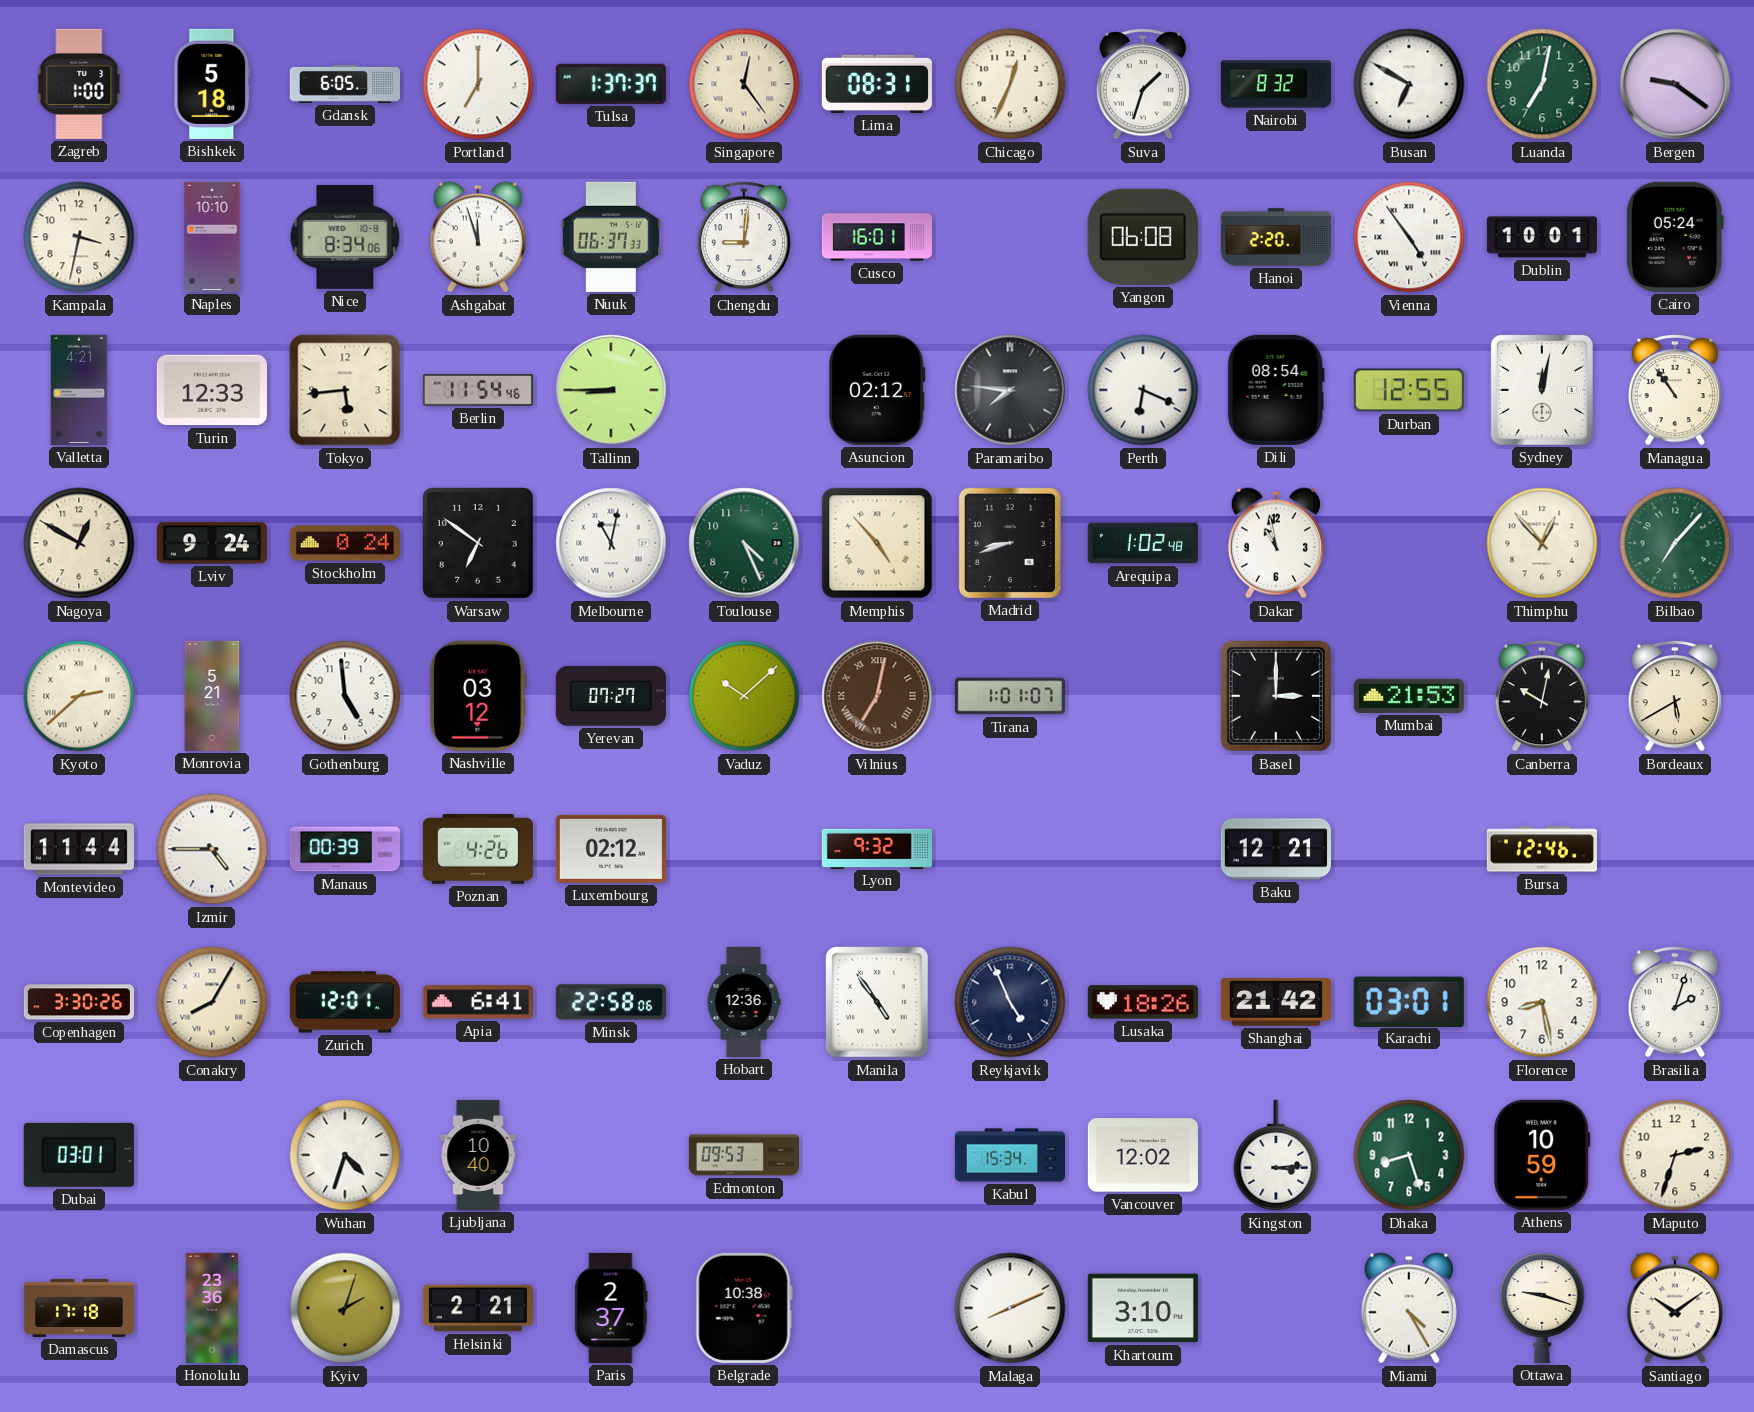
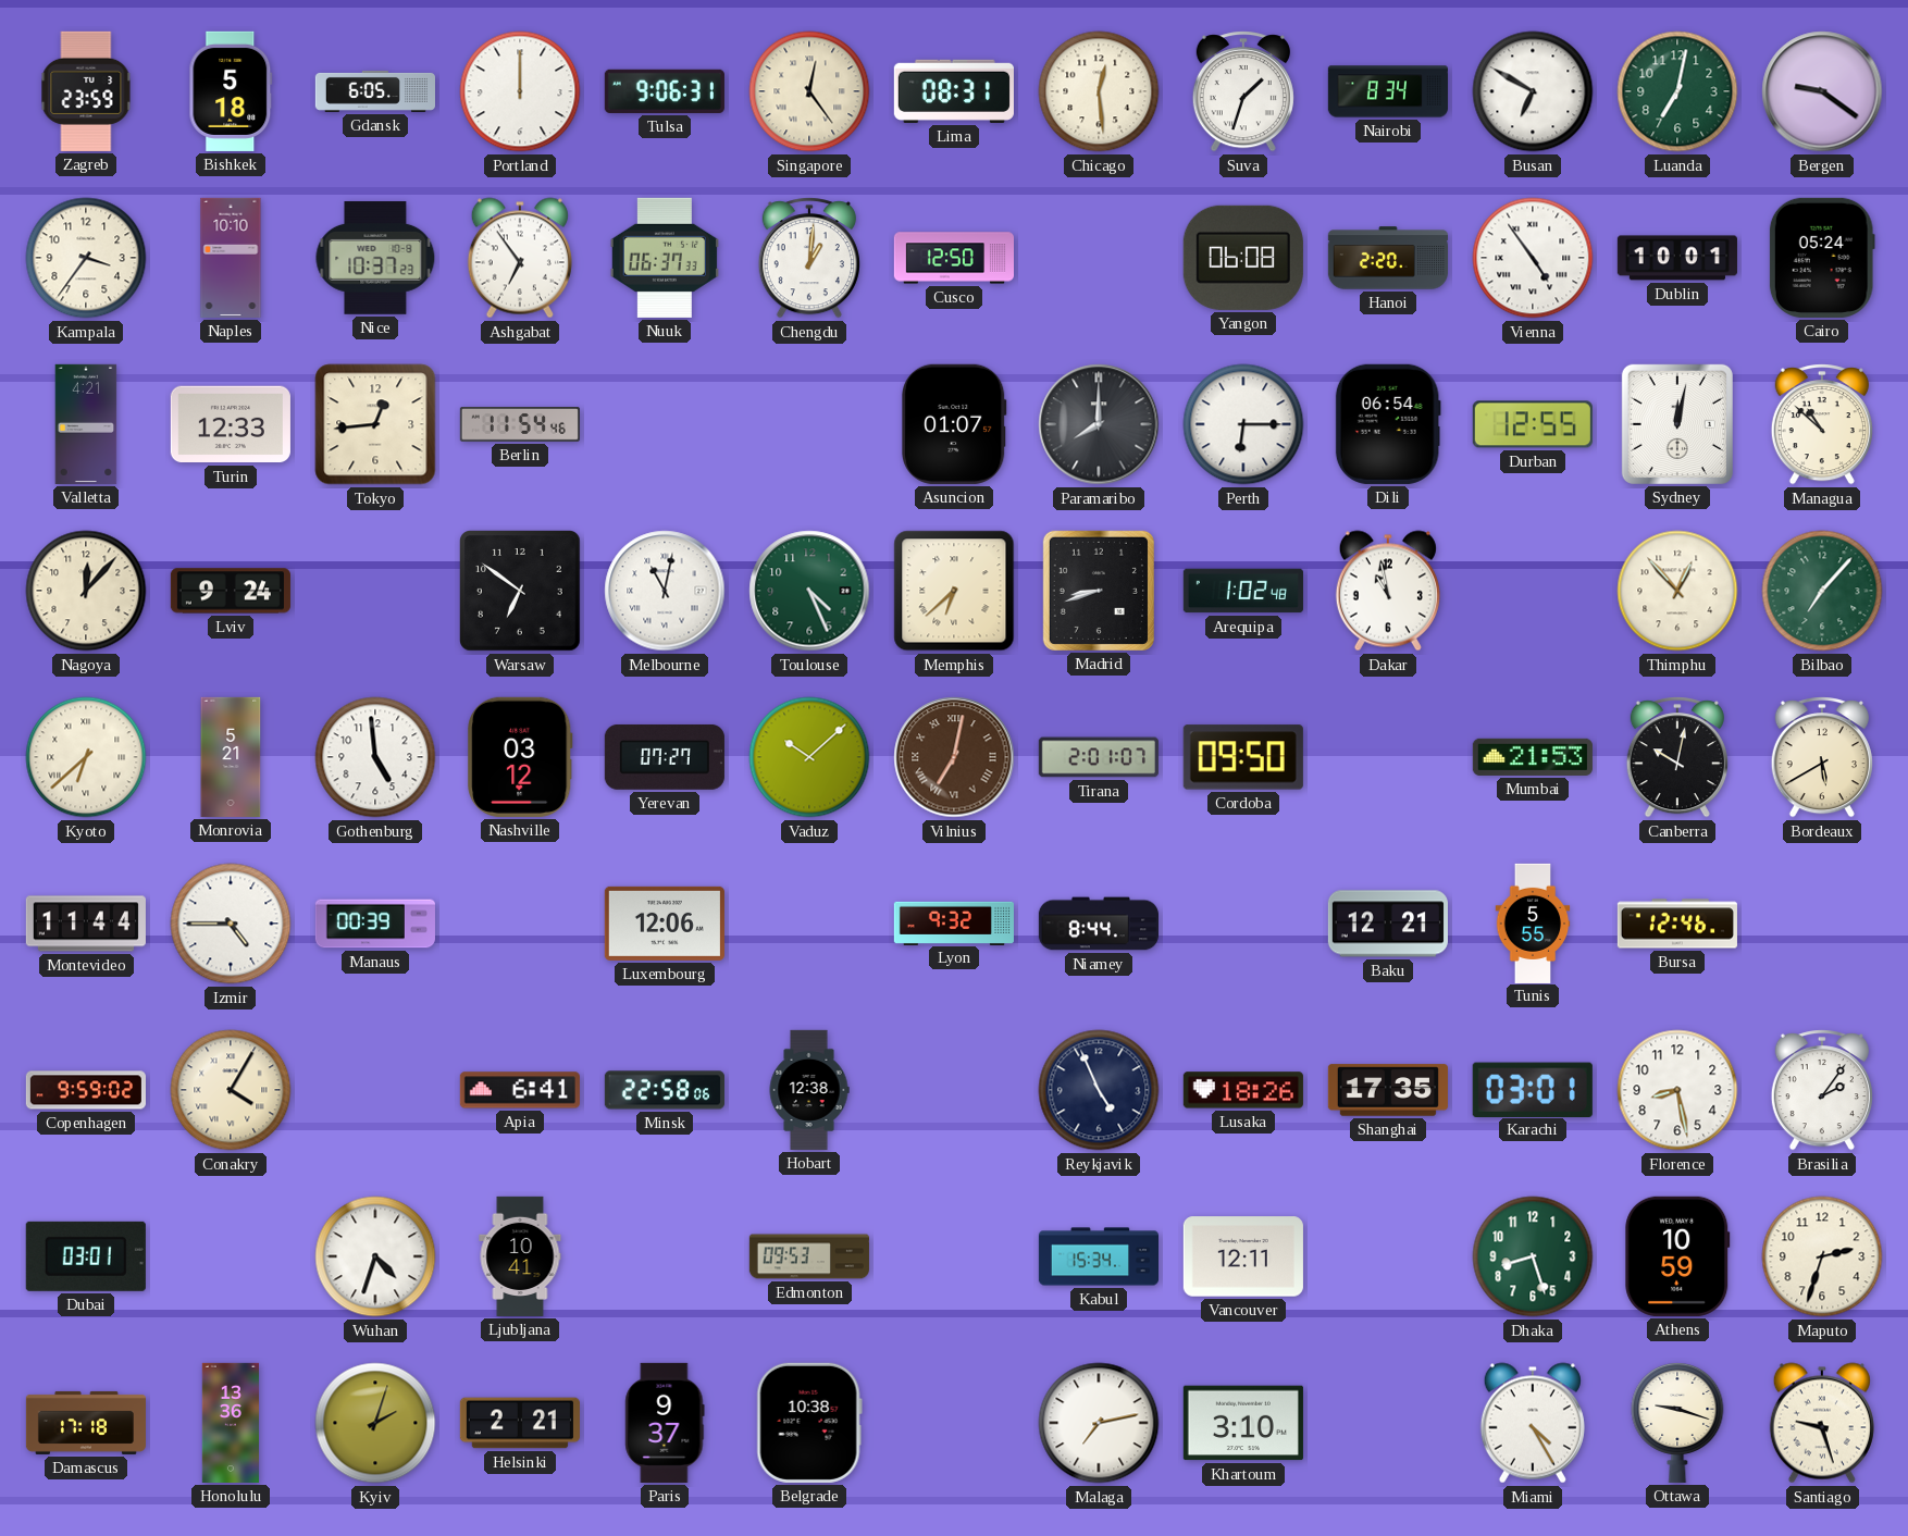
Zagreb: 1:00 -> 23:59 (86, 91)
Portland: 7:00 -> 12:00 (520, 91)
Tulsa: 1:37 -> 9:06 (665, 91)
Chicago: 12:34 -> 12:29 (1099, 91)
Nairobi: 8:32 -> 8:34 (1387, 91)
Kampala: 3:32 -> 3:36 (86, 258)
Nice: 8:34 -> 10:37 (375, 258)
Ashgabat: 11:57 -> 6:54 (520, 258)
Chengdu: 9:01 -> 1:01 (809, 258)
Cusco: 16:01 -> 12:50 (953, 258)
Tokyo: 5:44 -> 12:44 (375, 424)
Tallinn: 8:45 -> none (611, 390)
Asuncion: 02:12 -> 01:07 (954, 424)
Paramaribo: 7:46 -> 8:00 (1099, 424)
Perth: 6:19 -> 6:15 (1243, 424)
Dili: 08:54 -> 06:54 (1388, 424)
Managua: 10:54 -> 10:52 (1822, 424)
Nagoya: 12:50 -> 12:07 (86, 591)
Stockholm: 0:24 -> none (345, 543)
Memphis: 4:53 -> 6:38 (954, 591)
Kyoto: 2:38 -> 6:38 (86, 757)
Tirana: 1:01 -> 2:01 (1099, 757)
Cordoba: none -> 09:50 (1243, 757)
Basel: 3:00 -> none (1276, 696)
Poznan: 4:26 -> none (478, 849)
Luxembourg: 02:12 -> 12:06 (665, 924)
Niamey: none -> 8:44 (1099, 924)
Tunis: none -> 5:55 (1533, 922)
Copenhagen: 3:30 -> 9:59 (86, 1090)
Conakry: 8:05 -> 4:05 (231, 1090)
Zurich: 12:01 -> none (345, 1002)
Hobart: 12:36 -> 12:38 (809, 1090)
Manila: 4:54 -> none (877, 1002)
Shanghai: 21:42 -> 17:35 (1388, 1090)
Brasilia: 2:03 -> 2:06 (1822, 1090)
Ljubljana: 10:40 -> 10:41 (520, 1256)
Vancouver: 12:02 -> 12:11 (1243, 1256)
Kingston: 3:14 -> none (1276, 1155)
Honolulu: 23:36 -> 13:36 (230, 1423)
Paris: 2:37 -> 9:37 (665, 1423)
Malaga: 8:11 -> 7:13 (1099, 1423)
Santiago: 10:09 -> 9:27 (1822, 1423)
